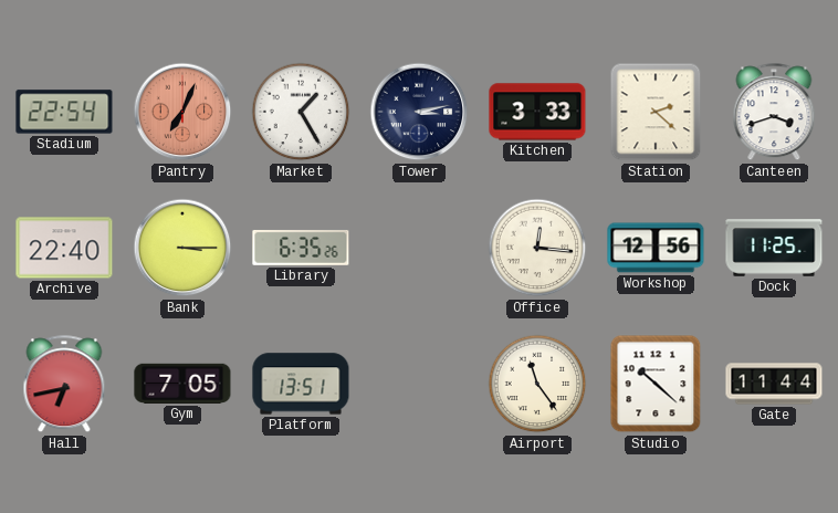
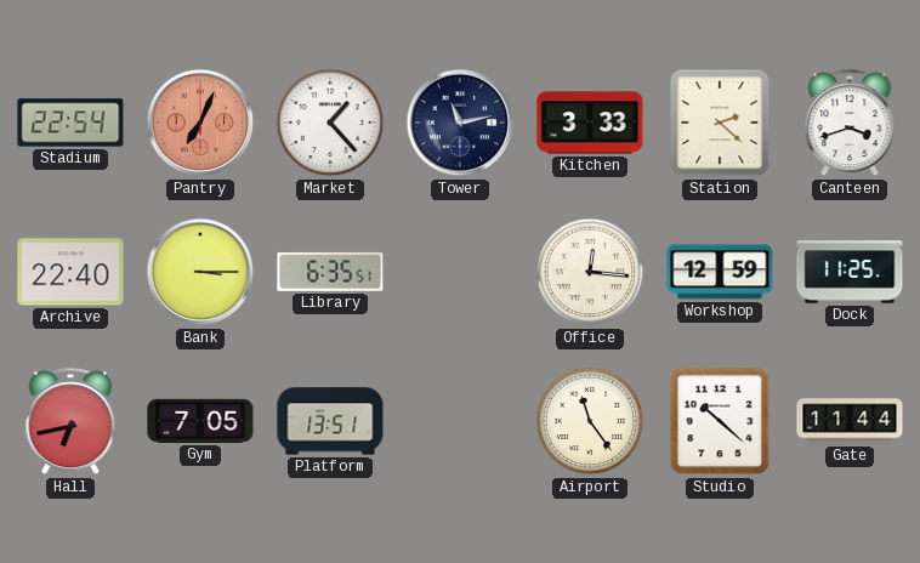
Market: 1:25 -> 1:23 (330, 123)
Tower: 3:13 -> 11:13 (460, 123)
Library: 6:35:26 -> 6:35:51 (330, 272)
Workshop: 12:56 -> 12:59 (720, 272)
